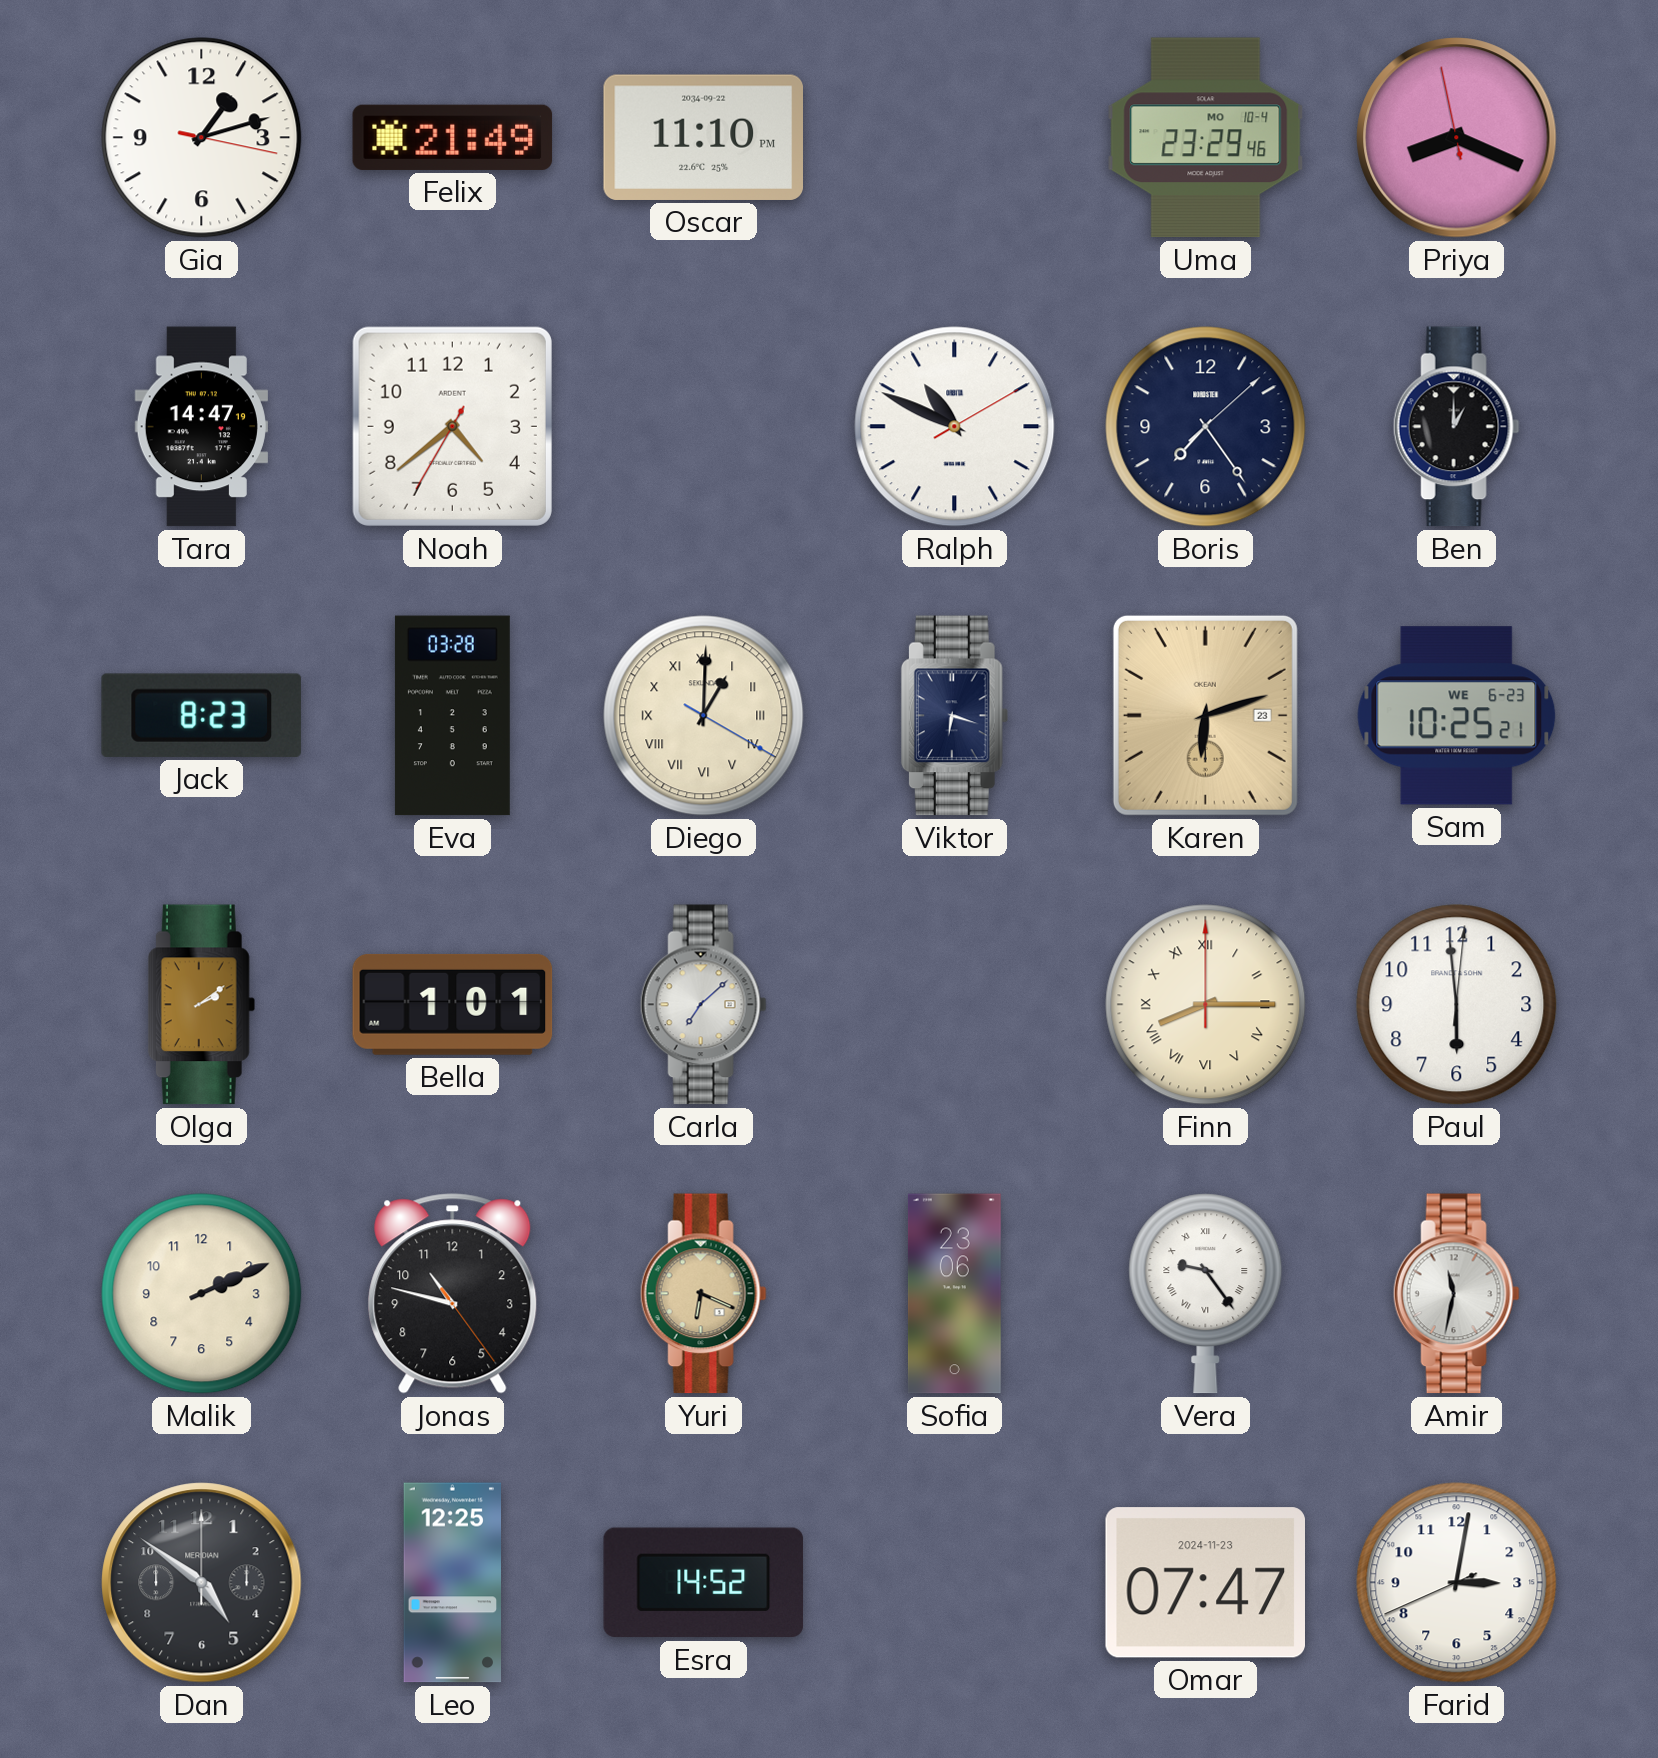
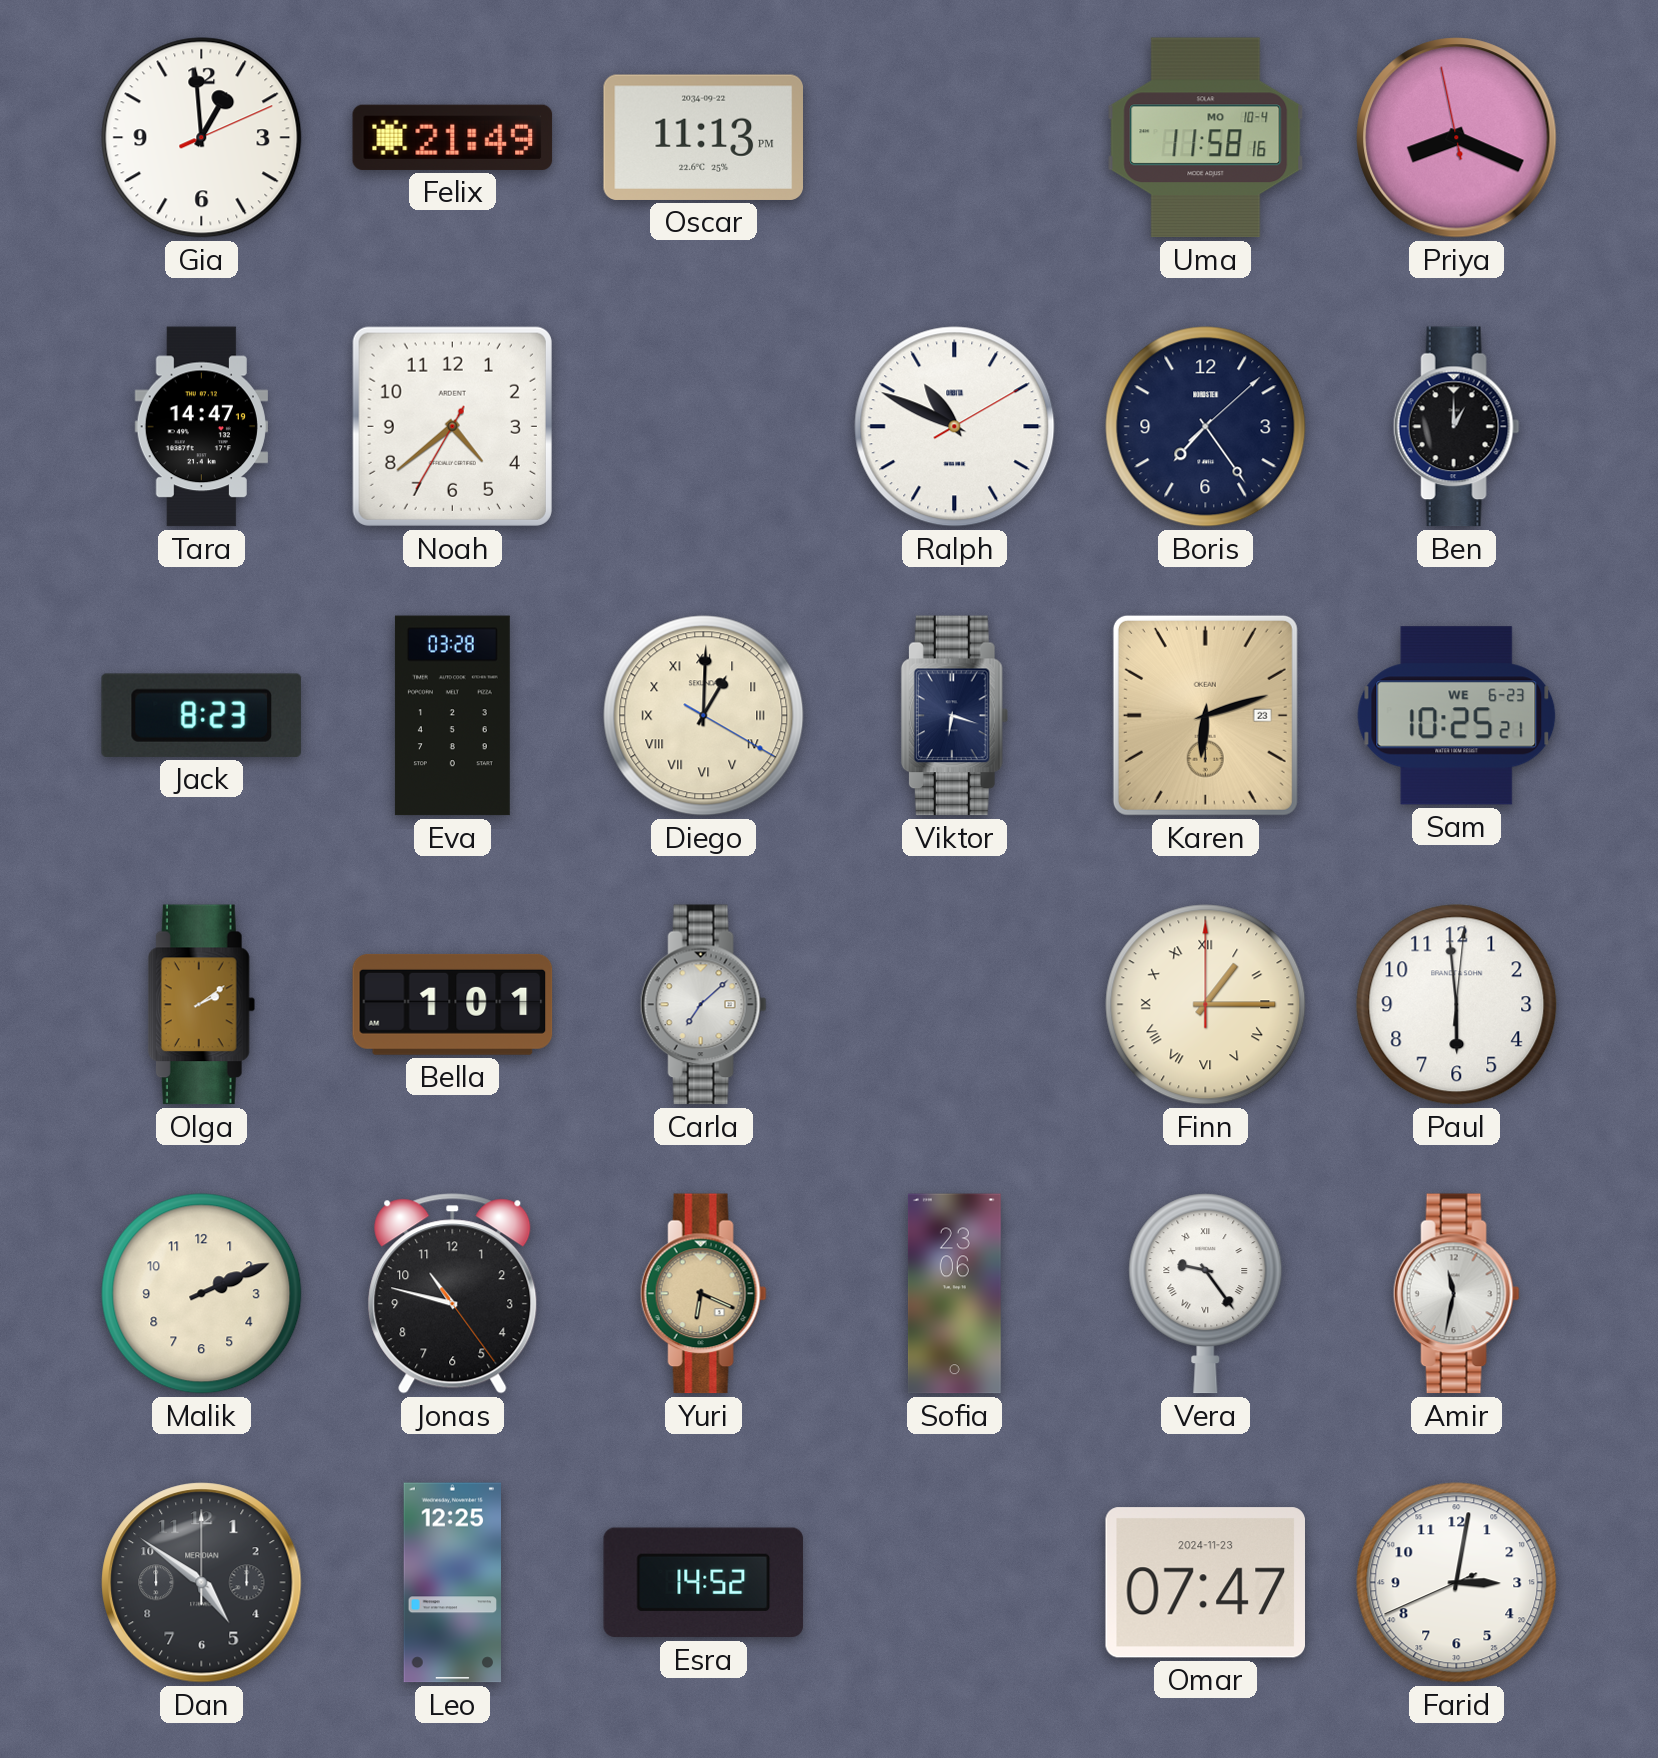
Gia: 1:12 -> 12:59 (202, 138)
Oscar: 11:10 -> 11:13 (703, 137)
Uma: 23:29 -> 11:58 (1206, 138)
Finn: 8:15 -> 1:15 (1206, 1005)
